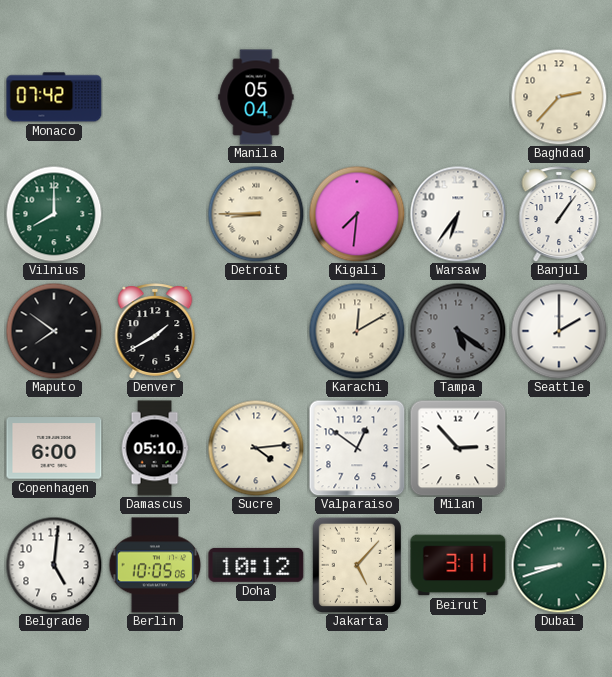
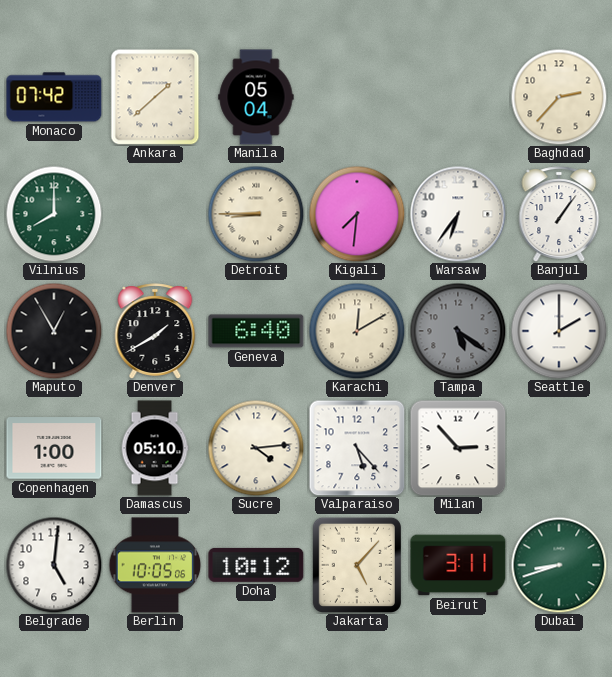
Ankara: none -> 1:38 (155, 97)
Maputo: 7:51 -> 12:55 (54, 331)
Geneva: none -> 6:40 (256, 331)
Copenhagen: 6:00 -> 1:00 (54, 448)
Valparaiso: 12:51 -> 5:23 (357, 448)
